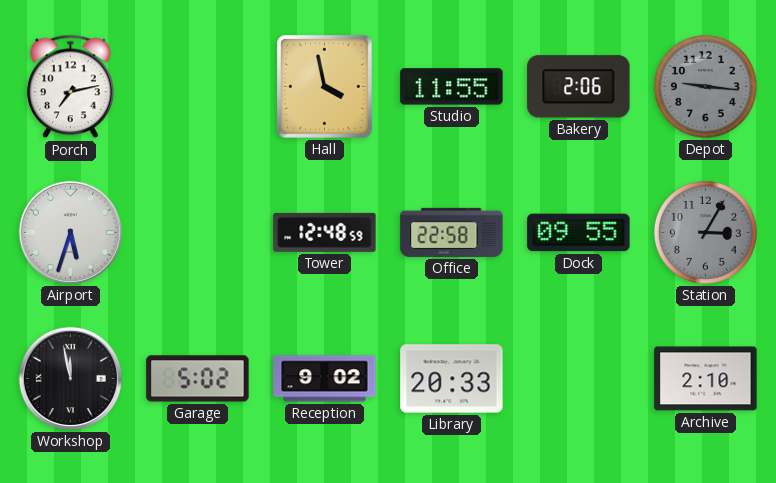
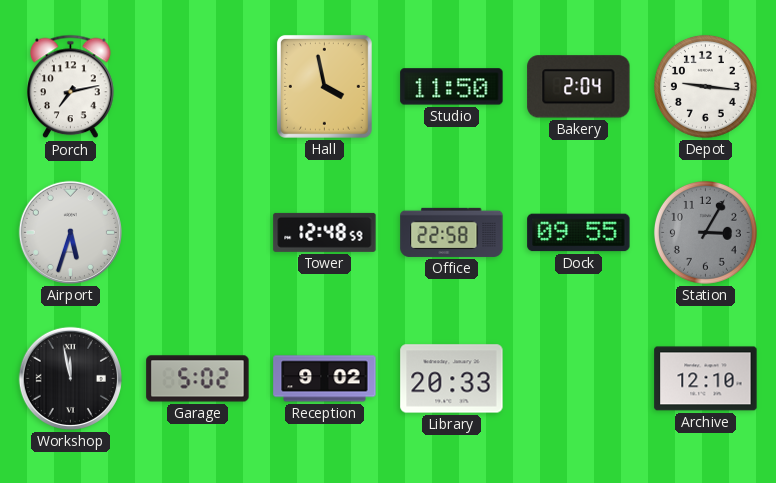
Studio: 11:55 -> 11:50 (452, 87)
Bakery: 2:06 -> 2:04 (579, 87)
Depot dial: grey -> white (705, 86)
Archive: 2:10 -> 12:10 (706, 379)
